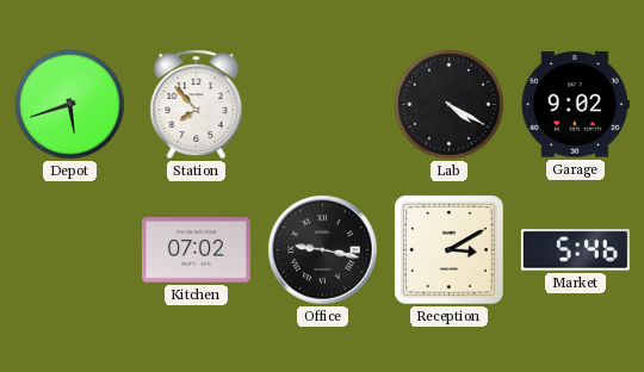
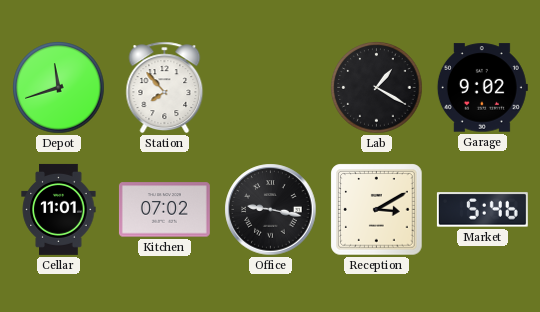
Depot: 5:42 -> 11:42 (59, 88)
Lab: 4:20 -> 1:20 (377, 88)
Cellar: none -> 11:01 (59, 209)
